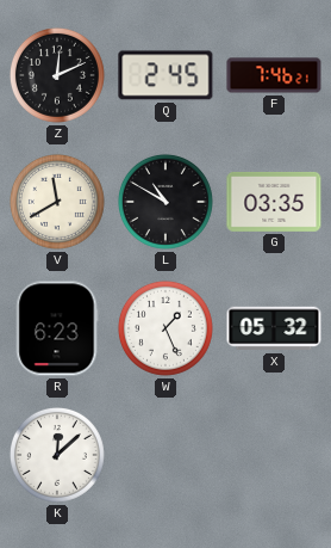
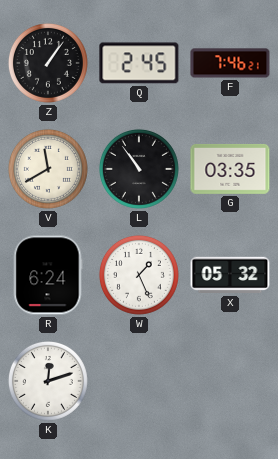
Z: 12:11 -> 1:06 (48, 63)
L: 10:50 -> 10:54 (139, 169)
R: 6:23 -> 6:24 (48, 275)
K: 12:08 -> 12:12 (48, 381)
